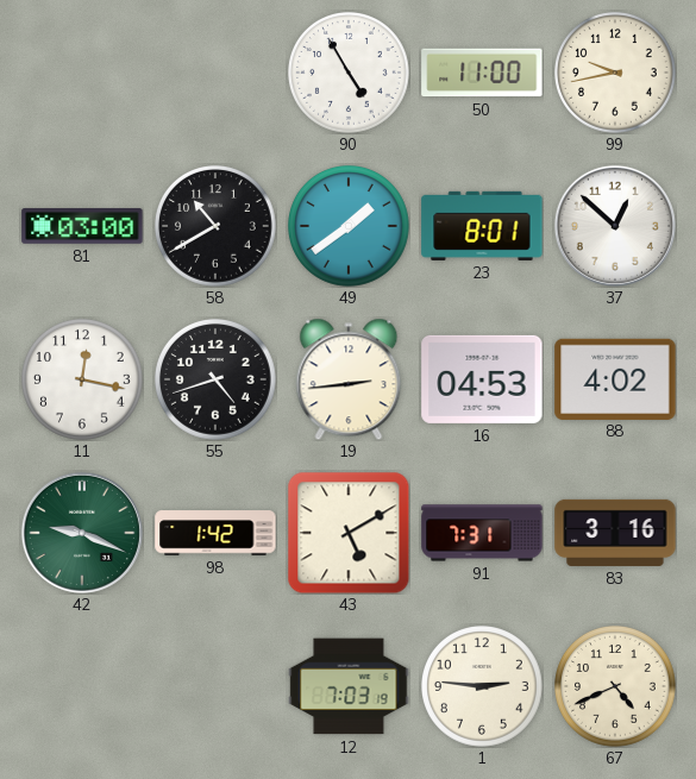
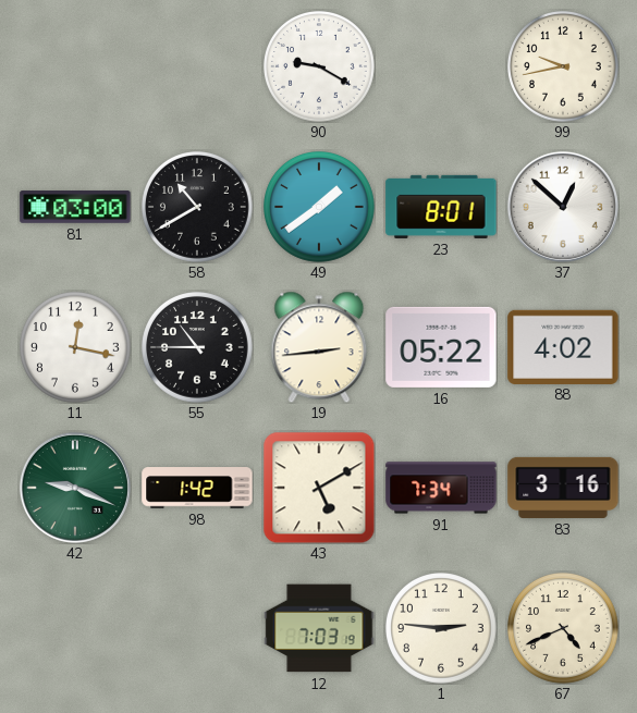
90: 4:55 -> 9:20 (320, 67)
50: 11:00 -> none (482, 73)
55: 4:42 -> 10:45 (198, 348)
16: 04:53 -> 05:22 (441, 347)
91: 7:31 -> 7:34 (441, 488)
